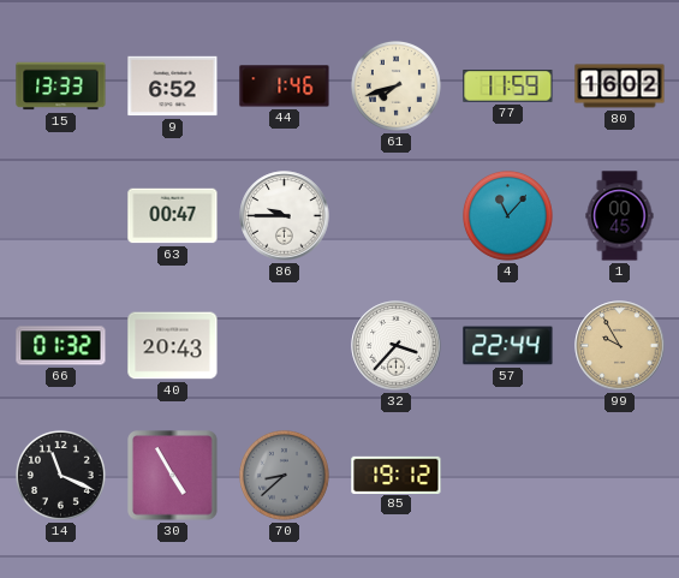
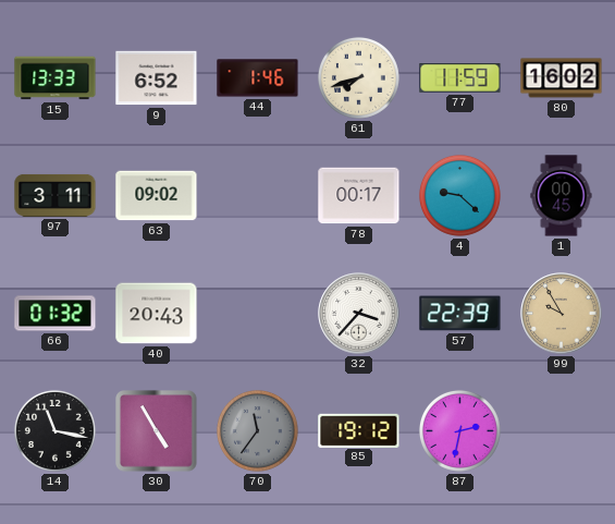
97: none -> 3:11 (56, 195)
63: 00:47 -> 09:02 (157, 196)
86: 9:45 -> none (285, 216)
78: none -> 00:17 (359, 196)
4: 11:07 -> 9:22 (460, 196)
57: 22:44 -> 22:39 (460, 314)
14: 11:19 -> 11:17 (56, 431)
70: 8:38 -> 11:36 (258, 431)
87: none -> 2:32 (460, 431)
